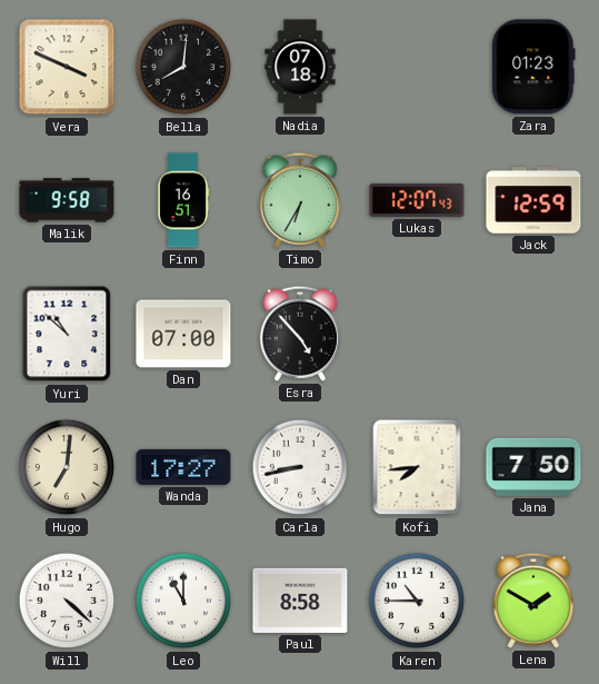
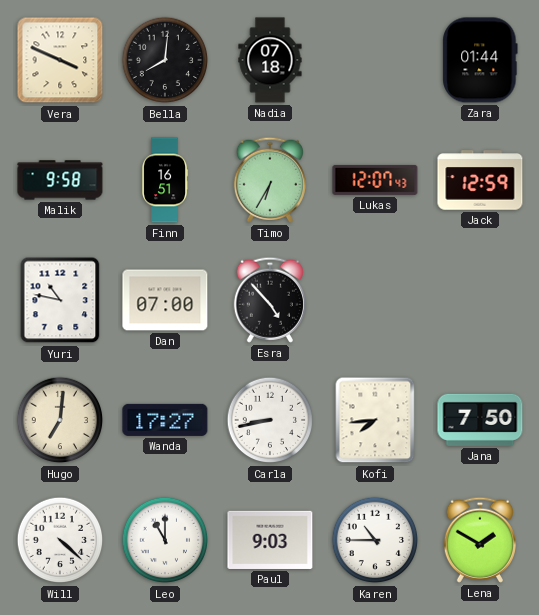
Zara: 01:23 -> 01:44 (480, 60)
Yuri: 10:52 -> 10:47 (60, 300)
Paul: 8:58 -> 9:03 (270, 540)
